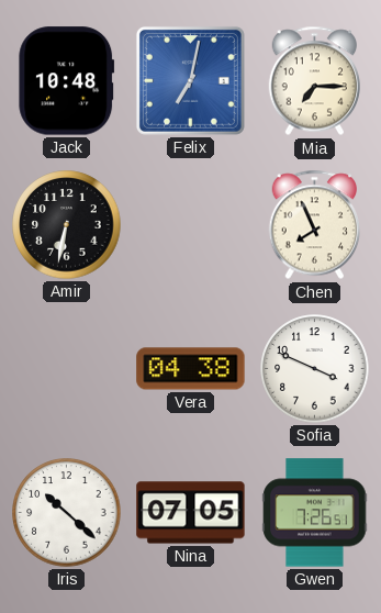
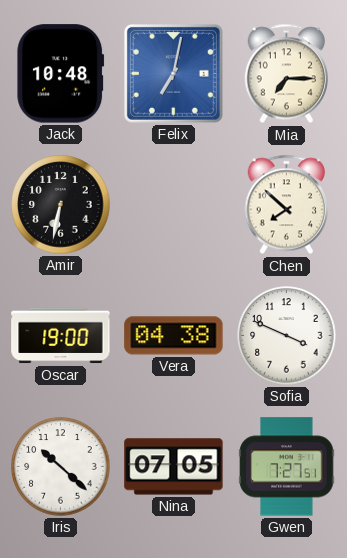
Chen: 7:56 -> 7:52 (287, 205)
Oscar: none -> 19:00 (61, 336)
Gwen: 7:26 -> 7:27 (287, 467)
